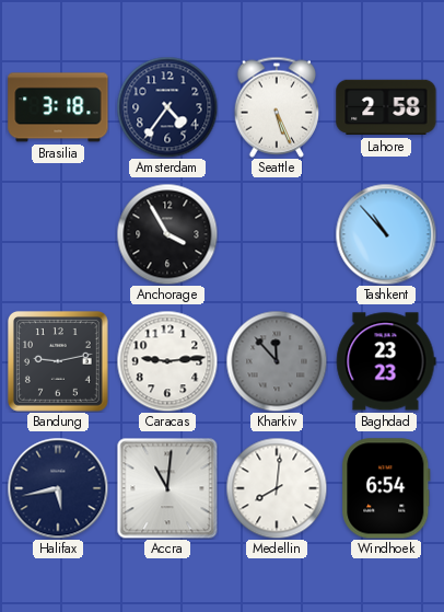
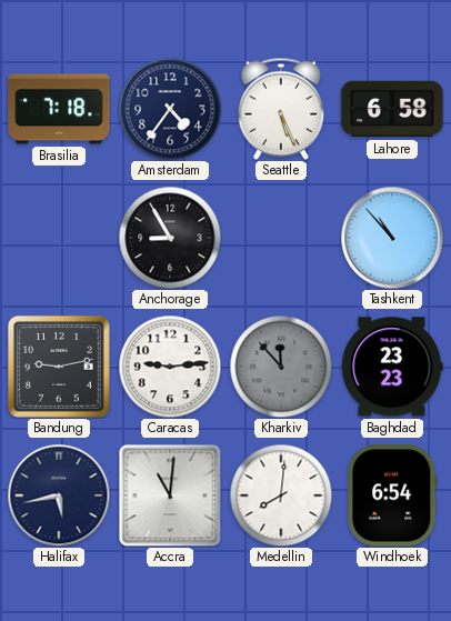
Brasilia: 3:18 -> 7:18 (59, 109)
Lahore: 2:58 -> 6:58 (392, 109)
Anchorage: 3:55 -> 8:55 (170, 238)
